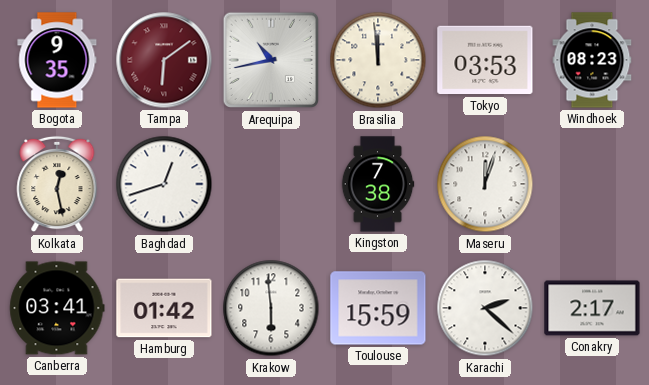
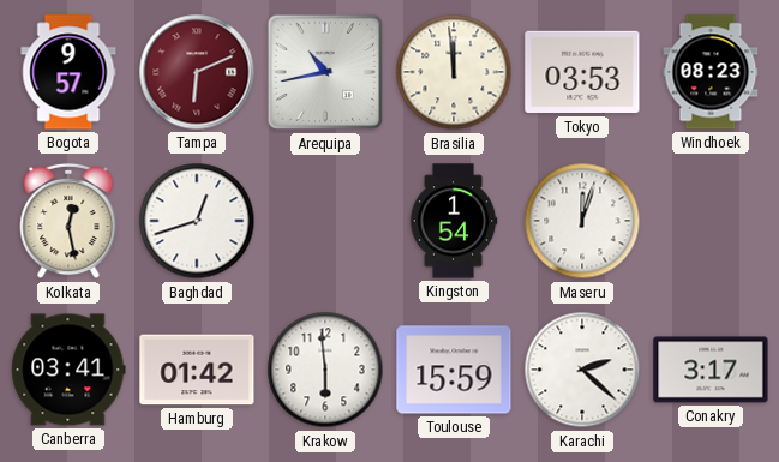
Bogota: 9:35 -> 9:57 (68, 72)
Tampa: 6:09 -> 6:11 (197, 72)
Kingston: 7:38 -> 1:54 (454, 221)
Conakry: 2:17 -> 3:17 (711, 370)
